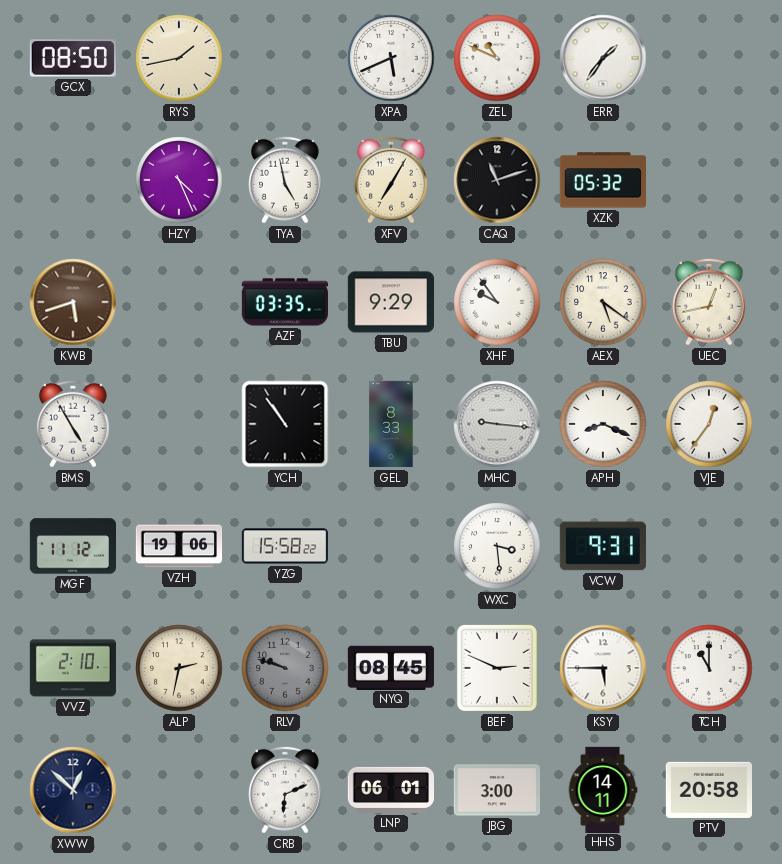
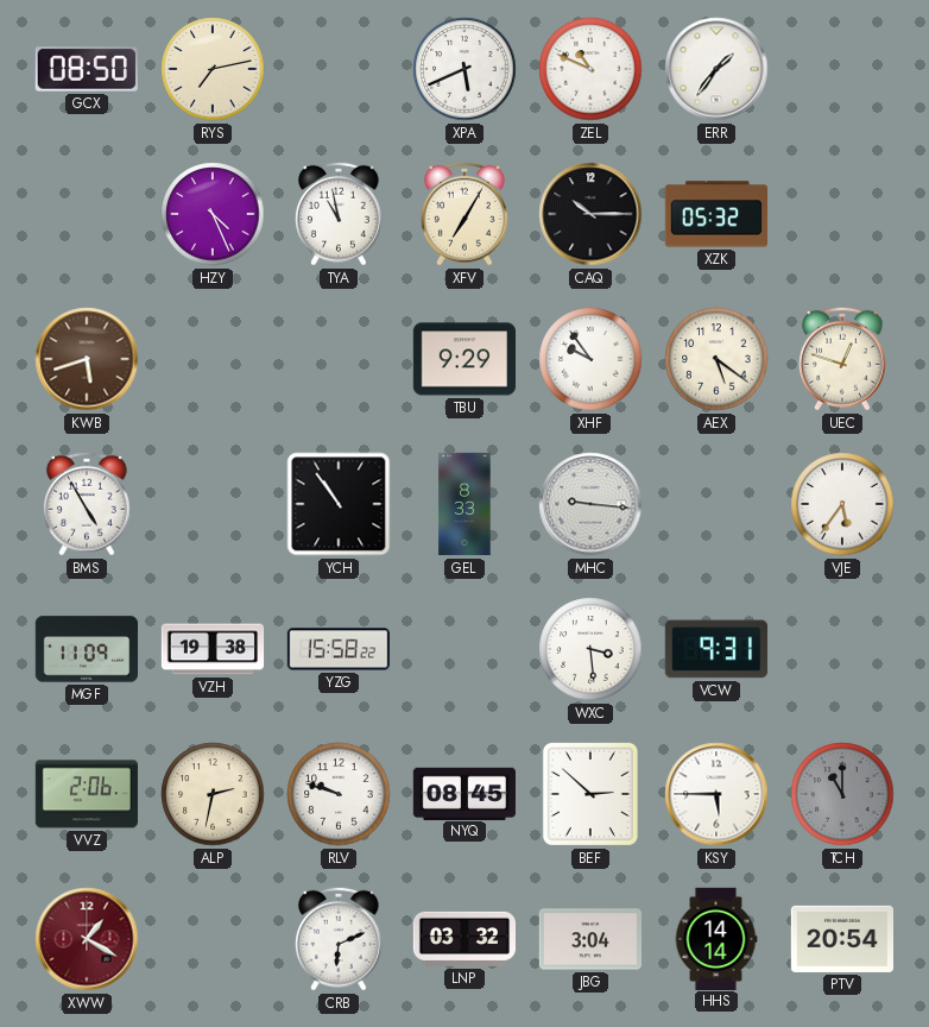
RYS: 1:43 -> 7:13 (213, 69)
TYA: 4:58 -> 10:58 (339, 214)
CAQ: 11:12 -> 10:15 (590, 214)
AZF: 03:35 -> none (284, 302)
UEC: 12:43 -> 12:48 (842, 359)
APH: 8:19 -> none (603, 424)
VJE: 12:36 -> 5:36 (842, 504)
MGF: 11:12 -> 11:09 (86, 649)
VZH: 19:06 -> 19:38 (213, 649)
VVZ: 2:10 -> 2:06 (87, 794)
RLV dial: grey -> white (339, 794)
BEF: 2:49 -> 2:52 (590, 794)
TCH dial: white -> grey (842, 794)
XWW: 12:52 -> 1:20 (87, 939)
XWW dial: navy -> burgundy (87, 939)
LNP: 06:01 -> 03:32 (463, 939)
JBG: 3:00 -> 3:04 (589, 939)
HHS: 14:11 -> 14:14 (716, 938)
PTV: 20:58 -> 20:54 (841, 939)
